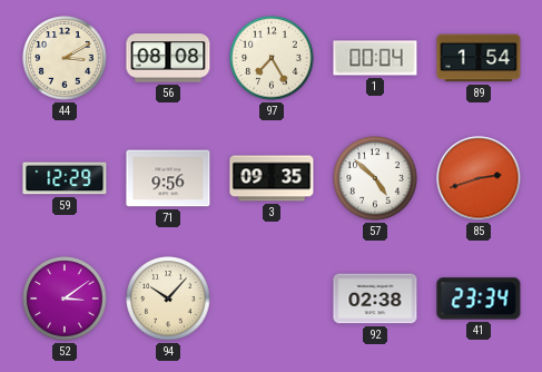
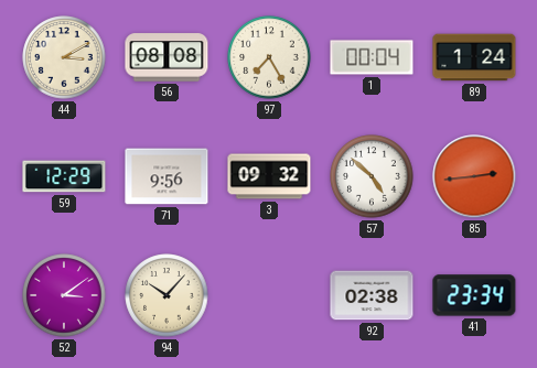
89: 1:54 -> 1:24 (474, 57)
3: 09:35 -> 09:32 (269, 176)
85: 2:42 -> 2:44 (474, 176)
